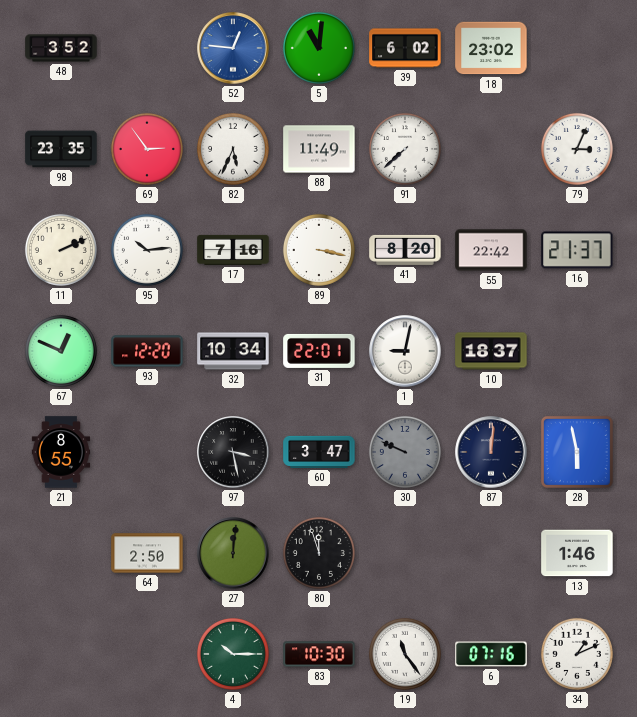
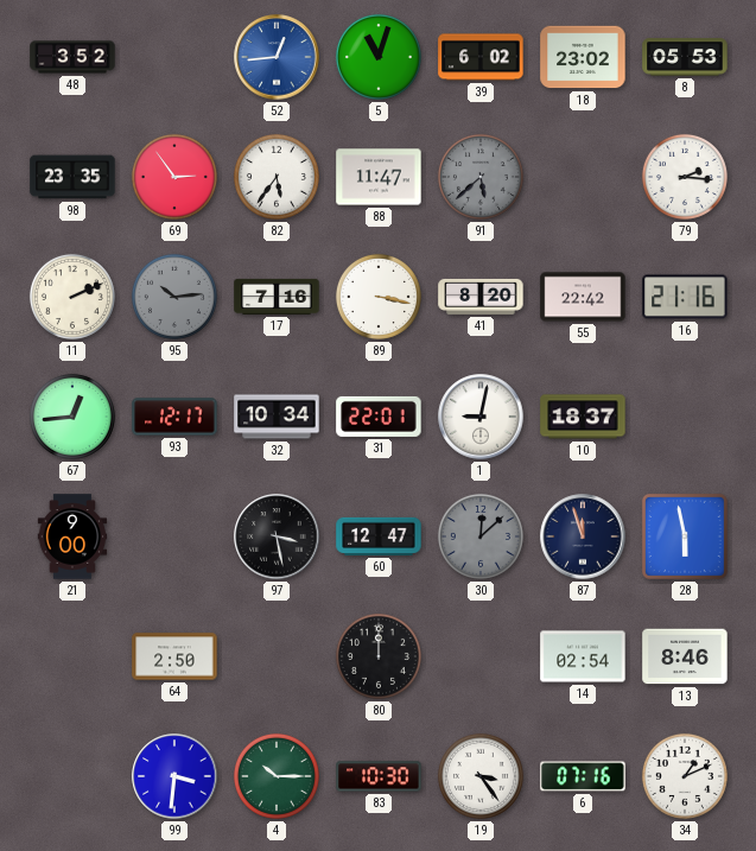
52: 12:46 -> 12:44 (277, 57)
5: 11:01 -> 11:03 (379, 57)
8: none -> 05:53 (685, 57)
82: 5:34 -> 5:36 (277, 177)
88: 11:49 -> 11:47 (379, 177)
91: 7:38 -> 5:38 (481, 177)
91 dial: white -> grey (481, 177)
79: 3:04 -> 2:16 (685, 177)
95 dial: white -> grey (174, 297)
16: 21:37 -> 21:16 (685, 297)
67: 12:49 -> 12:44 (72, 417)
93: 12:20 -> 12:17 (174, 417)
21: 8:55 -> 9:00 (72, 536)
60: 3:47 -> 12:47 (379, 536)
30: 9:49 -> 12:08 (481, 536)
87: 12:01 -> 11:57 (583, 536)
27: 12:01 -> none (233, 553)
80: 11:57 -> 12:00 (379, 656)
14: none -> 02:54 (583, 656)
13: 1:46 -> 8:46 (685, 656)
99: none -> 3:31 (174, 776)
19: 11:24 -> 3:24 (481, 776)
